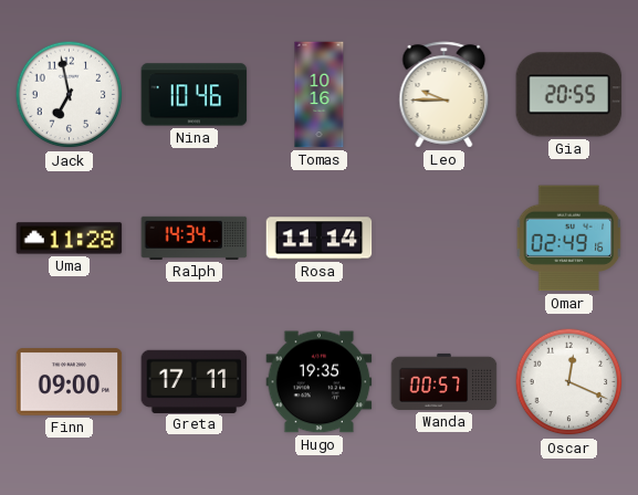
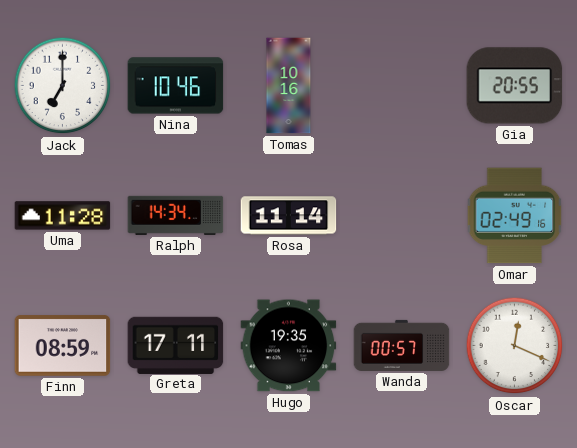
Jack: 6:58 -> 7:00 (63, 86)
Leo: 9:45 -> none (444, 95)
Finn: 09:00 -> 08:59 (63, 346)
